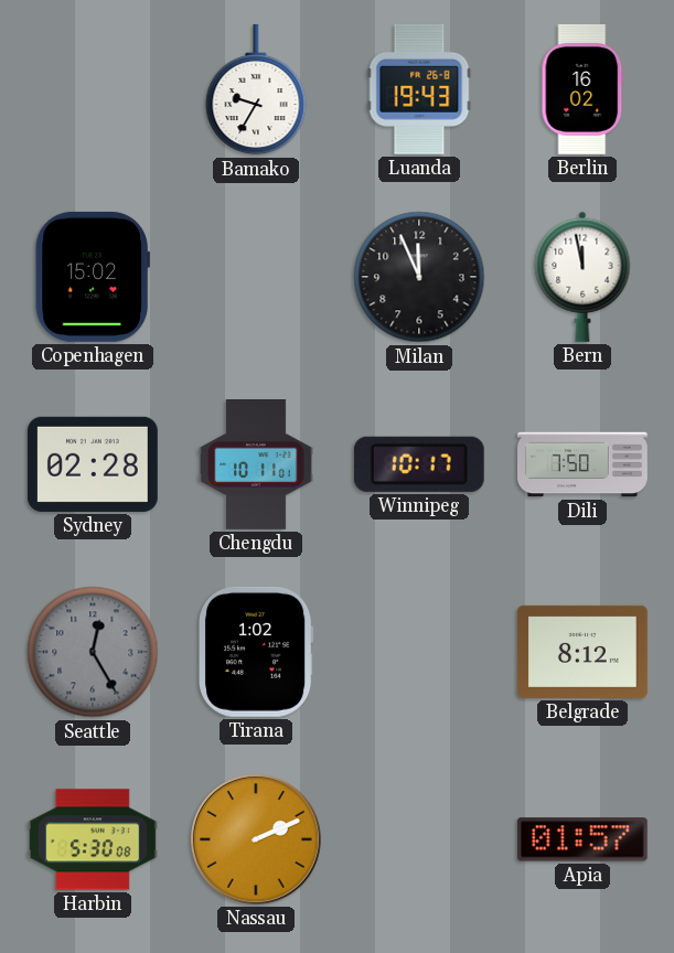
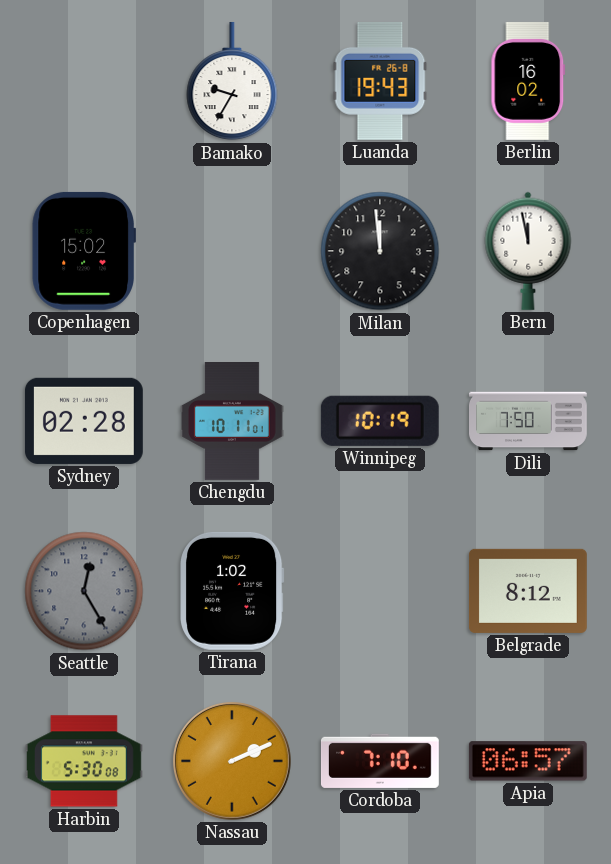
Milan: 11:56 -> 11:59 (380, 251)
Winnipeg: 10:17 -> 10:19 (380, 421)
Cordoba: none -> 7:10 (380, 761)
Apia: 01:57 -> 06:57 (528, 761)
